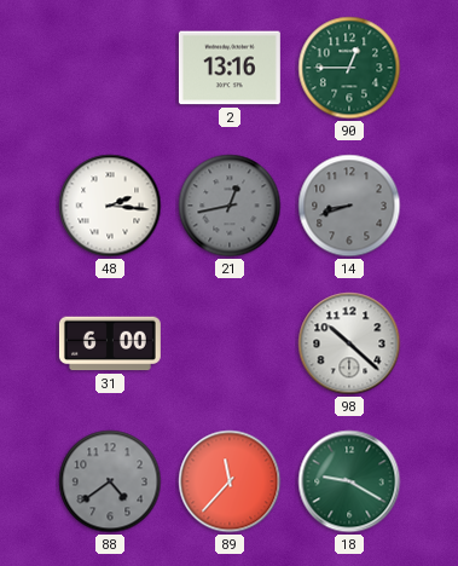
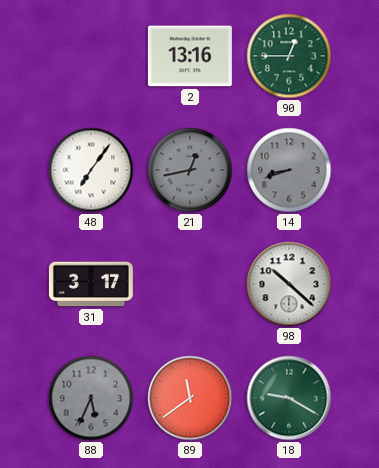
48: 2:16 -> 7:06 (91, 170)
31: 6:00 -> 3:17 (91, 284)
88: 4:39 -> 5:34 (91, 398)
89: 11:37 -> 11:39 (190, 398)
